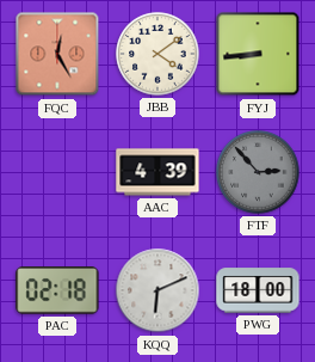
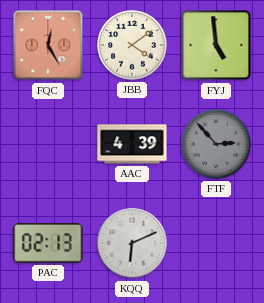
FYJ: 8:44 -> 4:59 (216, 45)
PAC: 02:18 -> 02:13 (48, 244)
PWG: 18:00 -> none (258, 290)
